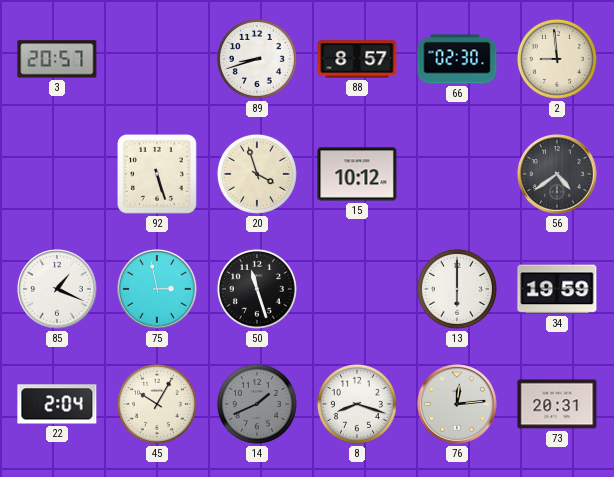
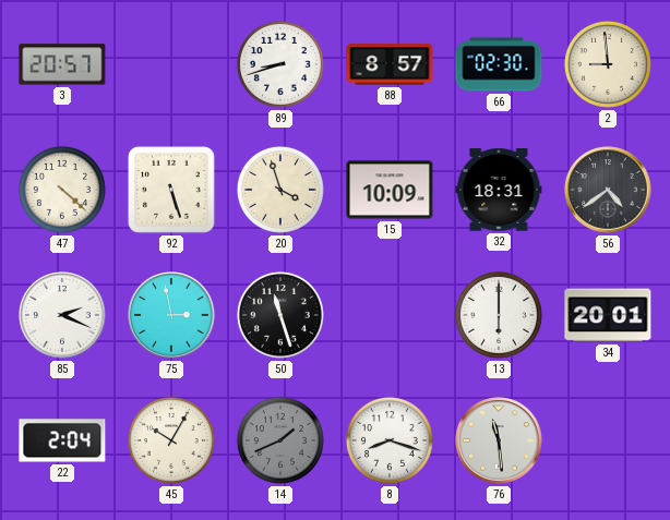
47: none -> 4:22 (62, 190)
15: 10:12 -> 10:09 (390, 190)
32: none -> 18:31 (499, 190)
85: 1:19 -> 2:19 (62, 315)
34: 19:59 -> 20:01 (608, 315)
76: 12:14 -> 11:29 (499, 440)
73: 20:31 -> none (557, 404)
